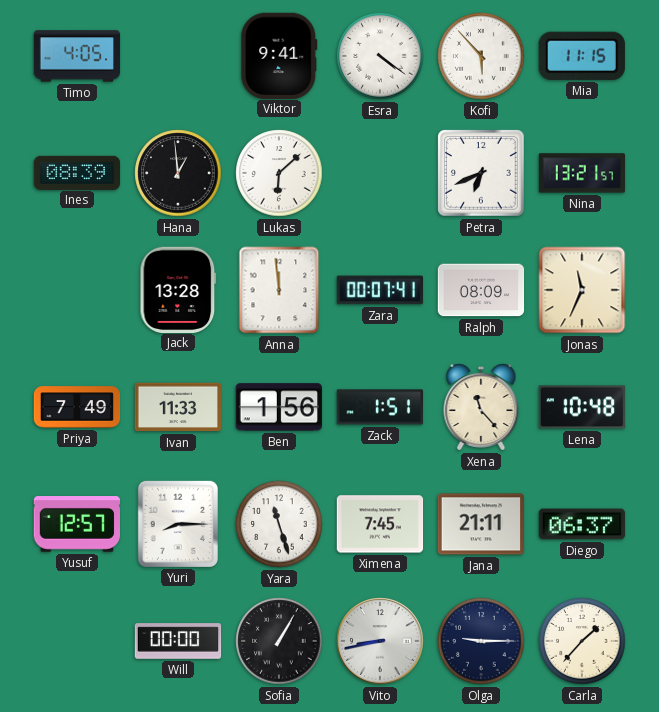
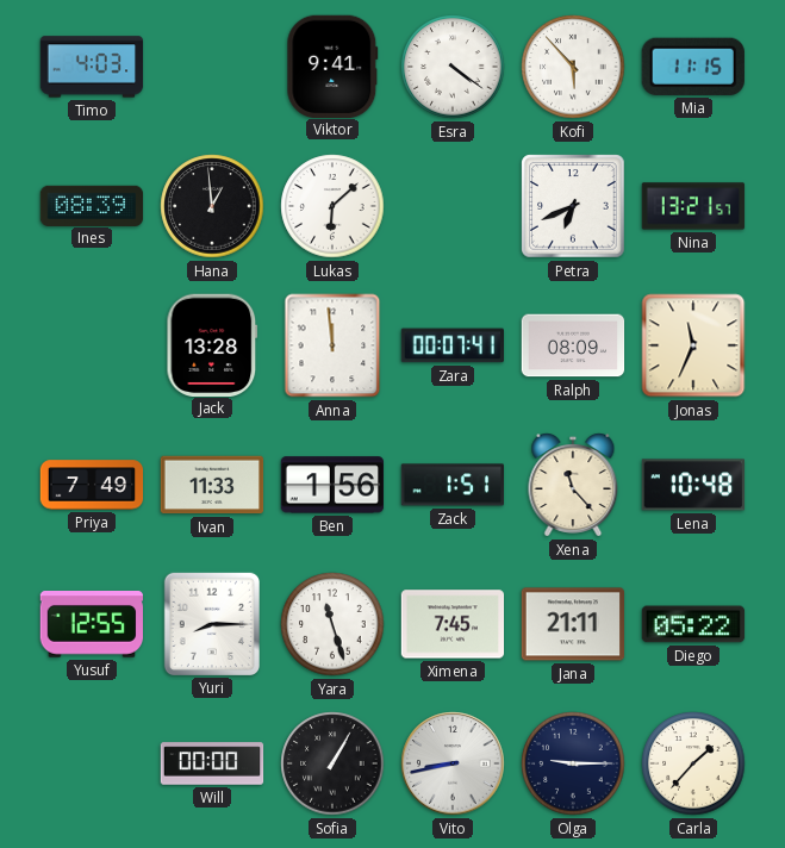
Timo: 4:05 -> 4:03 (92, 67)
Yusuf: 12:57 -> 12:55 (91, 625)
Diego: 06:37 -> 05:22 (693, 624)
